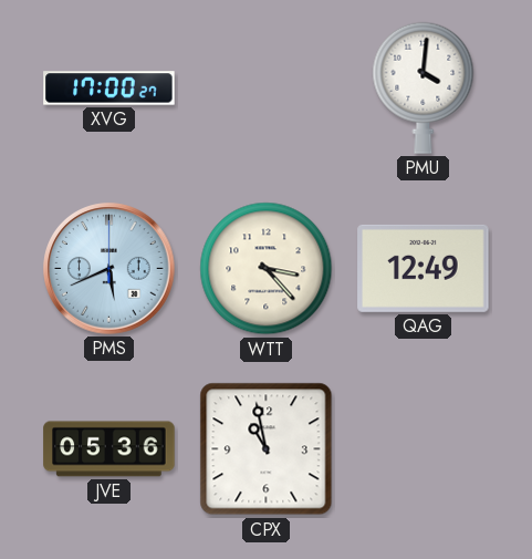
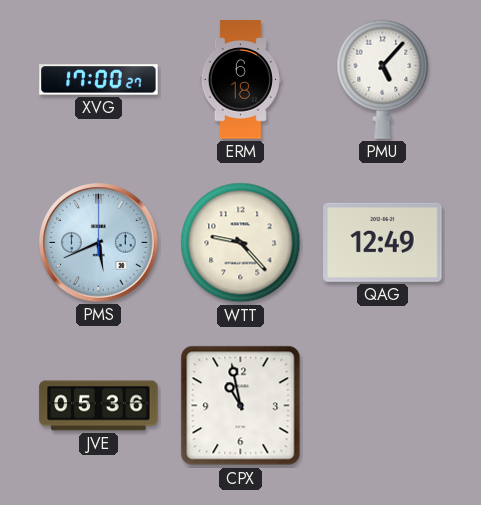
ERM: none -> 6:18 (240, 80)
PMU: 4:01 -> 5:07 (383, 79)
WTT: 3:23 -> 9:23 (241, 243)
